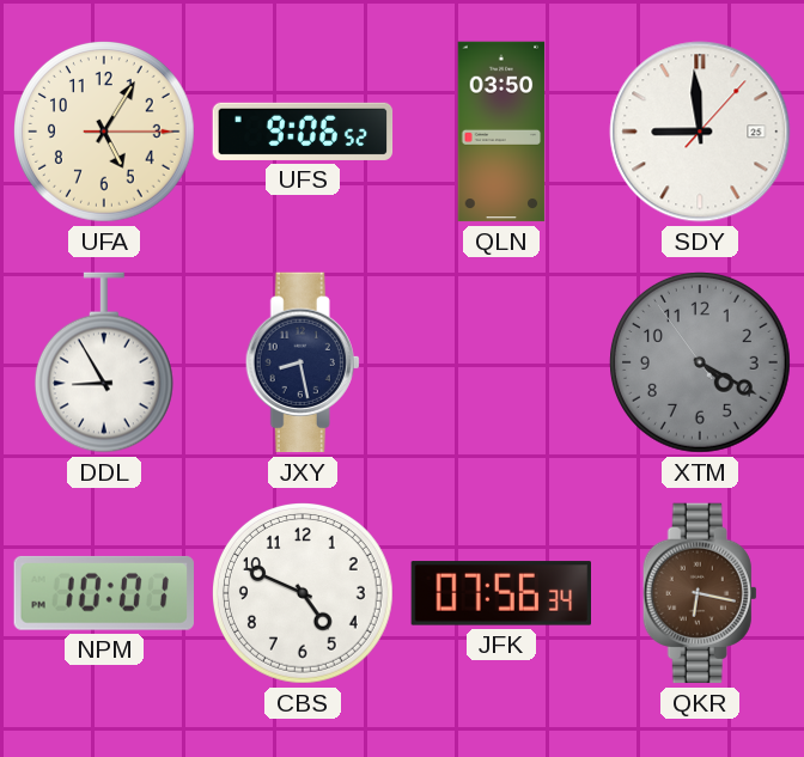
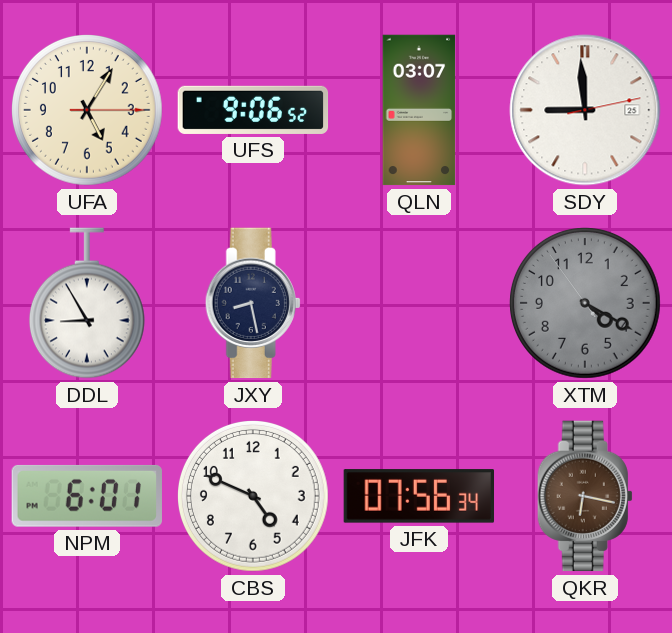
QLN: 03:50 -> 03:07 (419, 110)
SDY: 8:59:07 -> 8:59:13 (585, 110)
NPM: 10:01 -> 6:01 (87, 496)
